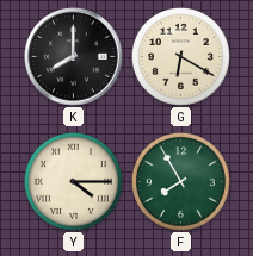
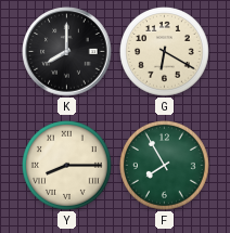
Y: 4:15 -> 8:15 (67, 166)
